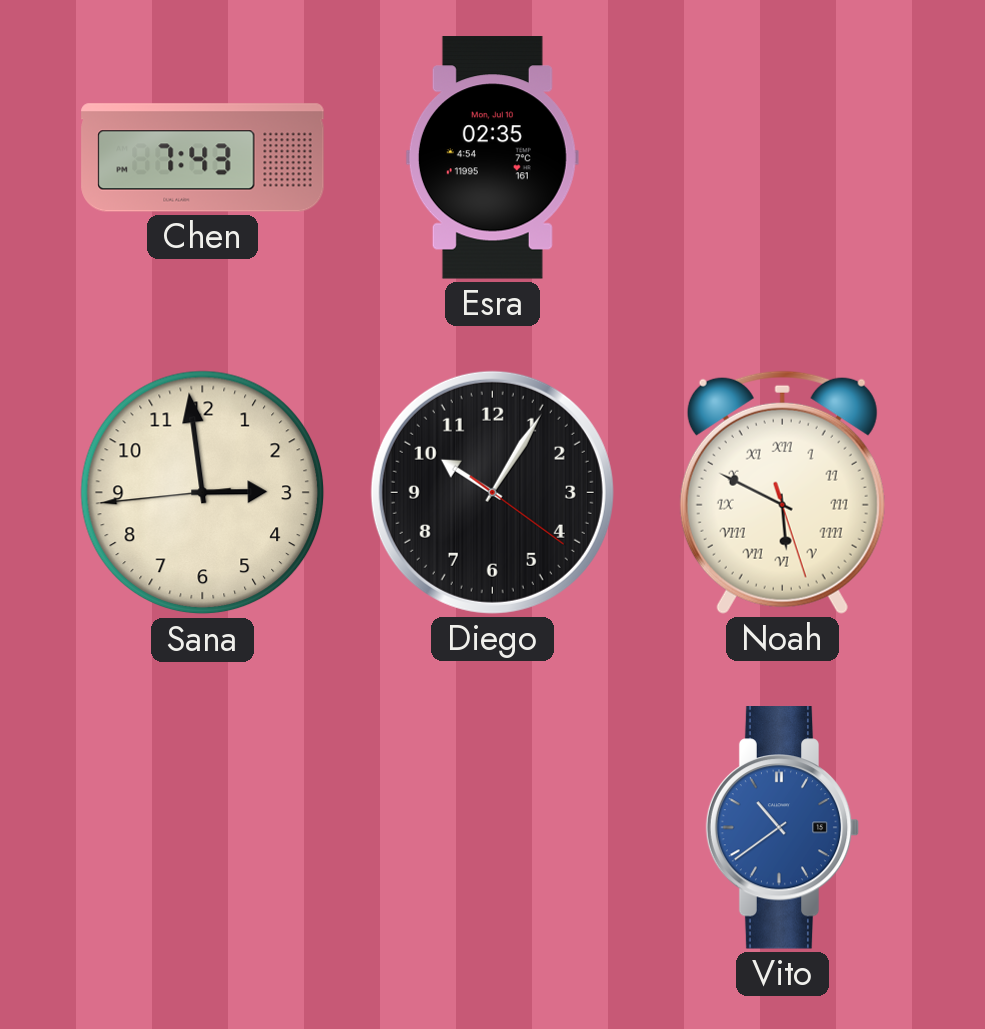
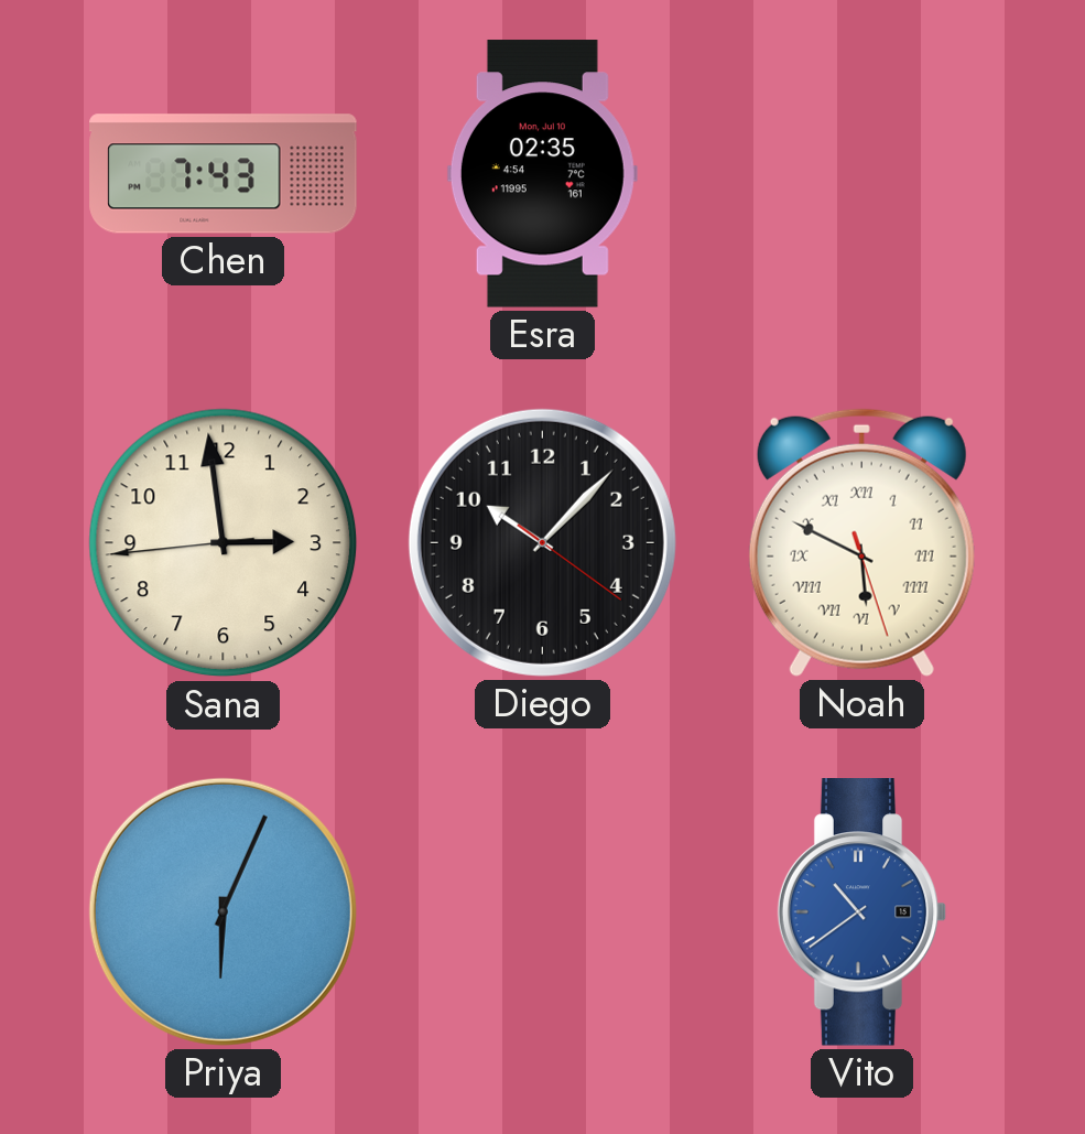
Diego: 10:05 -> 10:07 (542, 542)
Priya: none -> 6:04 (223, 911)
